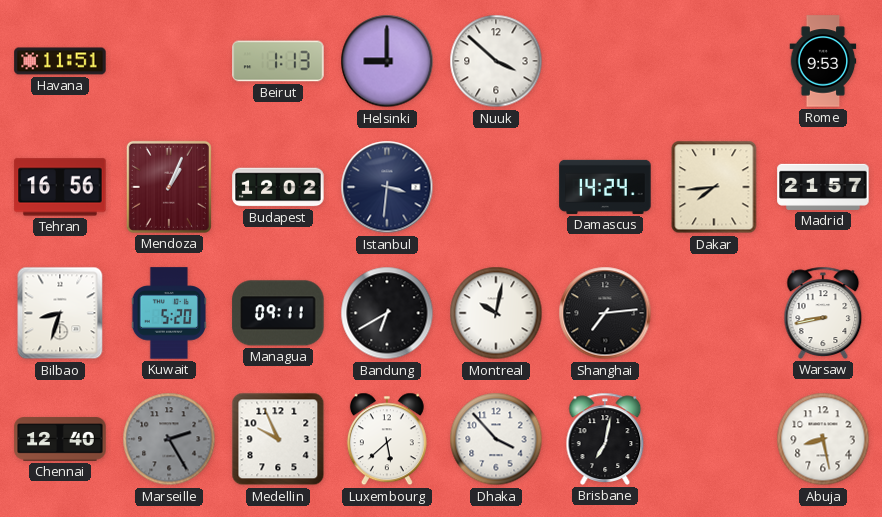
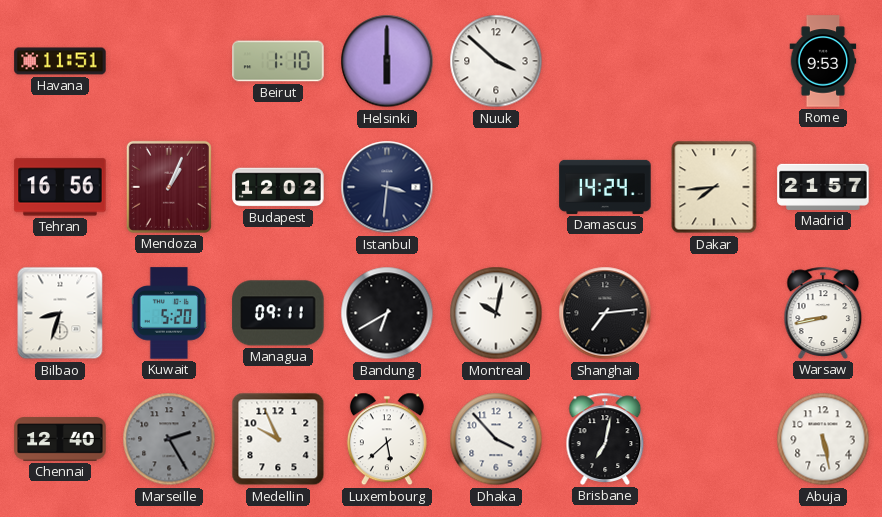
Beirut: 1:13 -> 1:10 (278, 61)
Helsinki: 9:00 -> 6:00 (387, 61)
Abuja: 8:28 -> 5:28 (823, 439)
